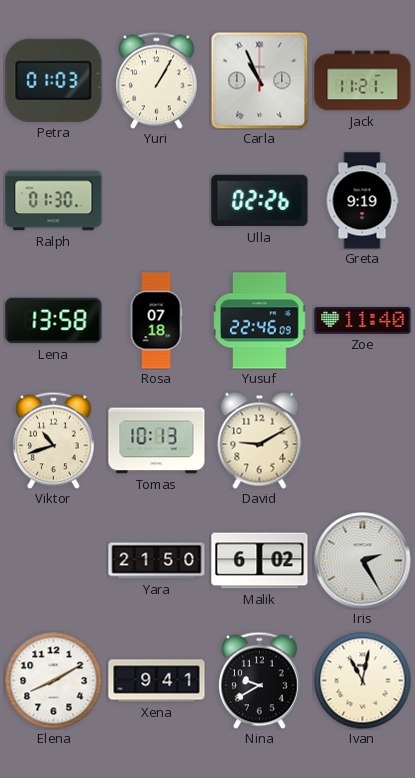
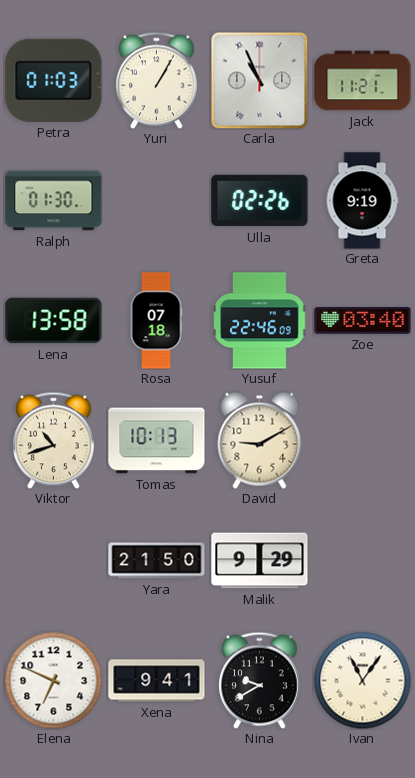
Zoe: 11:40 -> 03:40 (363, 321)
Malik: 6:02 -> 9:29 (260, 561)
Iris: 2:25 -> none (363, 561)
Elena: 8:10 -> 6:49 (53, 680)
Ivan: 11:02 -> 11:06 (362, 680)
